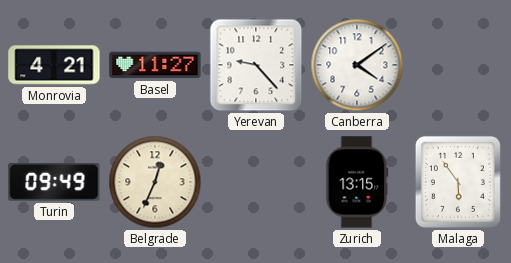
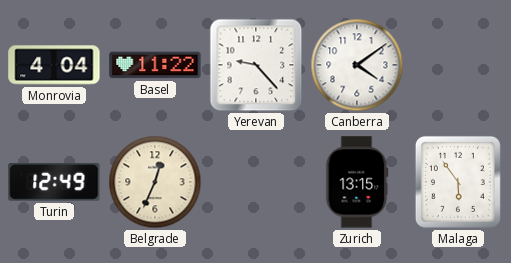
Monrovia: 4:21 -> 4:04 (54, 65)
Basel: 11:27 -> 11:22 (155, 65)
Turin: 09:49 -> 12:49 (54, 183)
